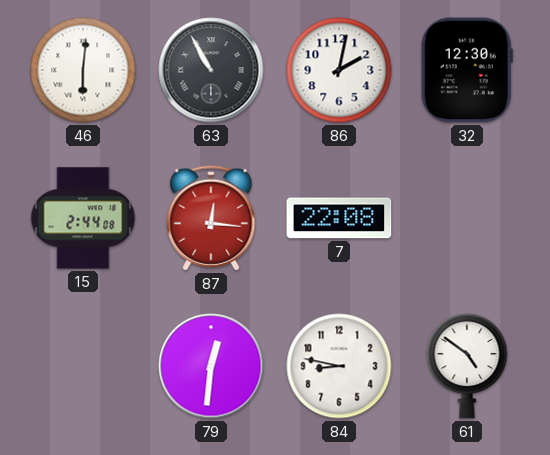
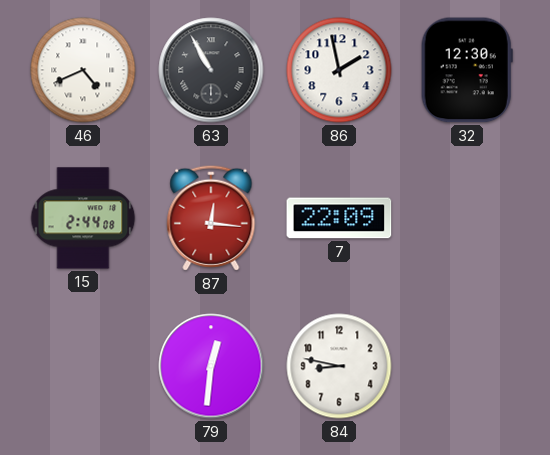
46: 6:01 -> 4:41 (83, 70)
86: 2:02 -> 1:58 (339, 70)
7: 22:08 -> 22:09 (339, 218)
61: 4:51 -> none (467, 366)
